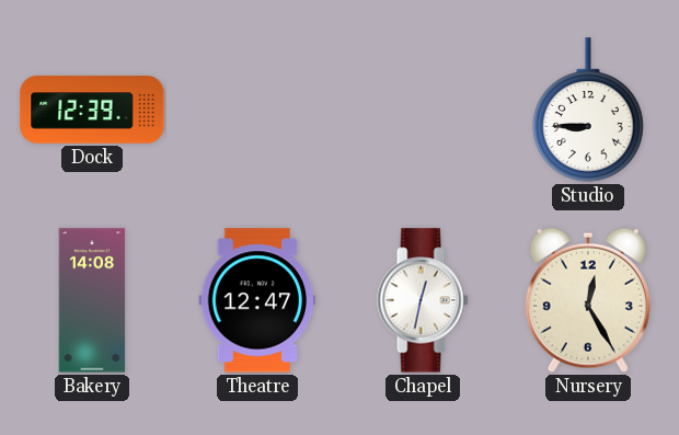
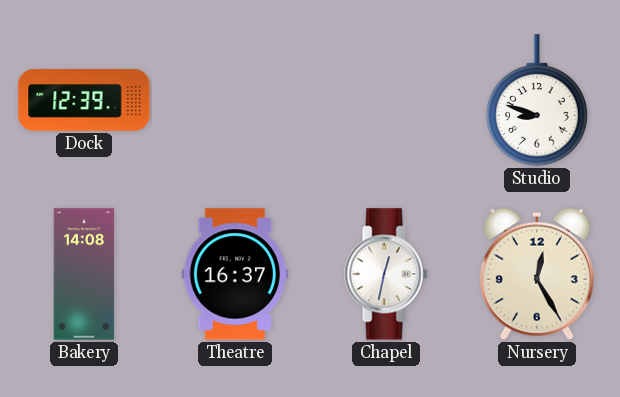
Studio: 8:45 -> 8:48 (537, 100)
Theatre: 12:47 -> 16:37 (235, 274)
